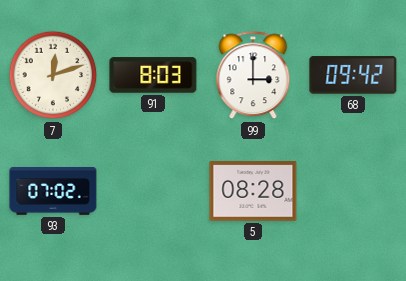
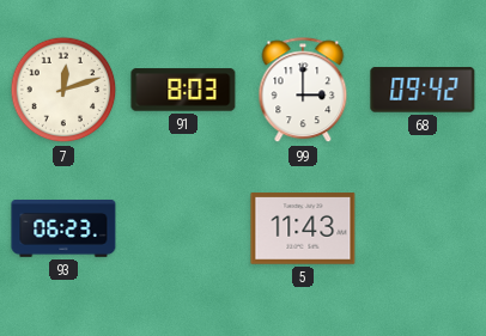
93: 07:02 -> 06:23 (63, 230)
5: 08:28 -> 11:43 (303, 228)
